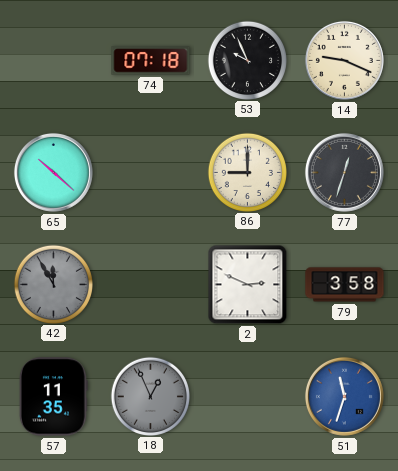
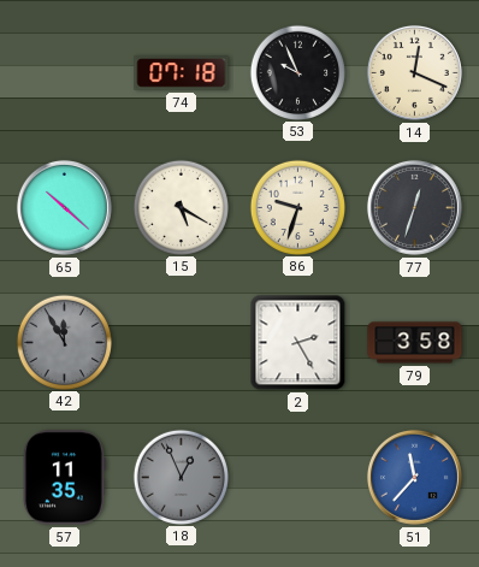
14: 9:19 -> 12:19 (414, 72)
15: none -> 5:20 (181, 207)
86: 9:00 -> 9:33 (297, 207)
2: 2:49 -> 2:25 (298, 343)
51: 11:33 -> 11:37 (414, 477)
